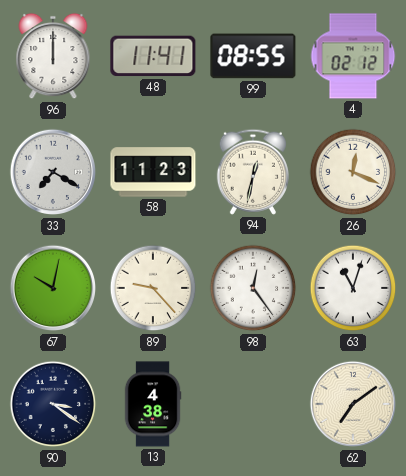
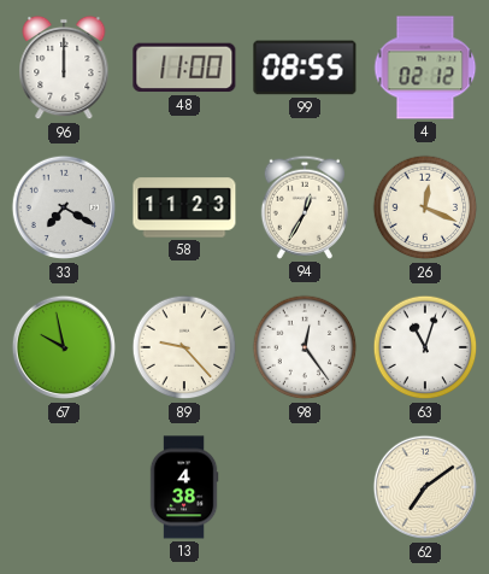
48: 11:41 -> 11:00 (184, 68)
94: 12:32 -> 12:35 (304, 207)
67: 10:02 -> 9:58 (64, 347)
90: 3:21 -> none (53, 404)
